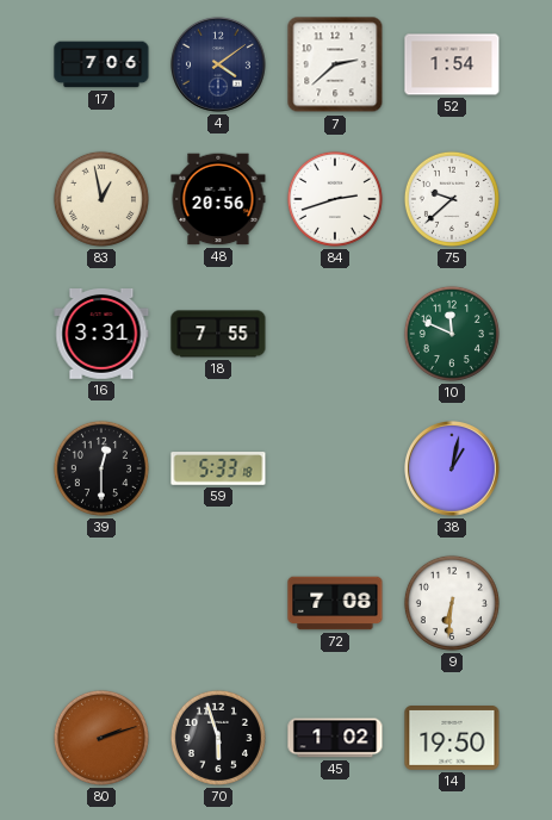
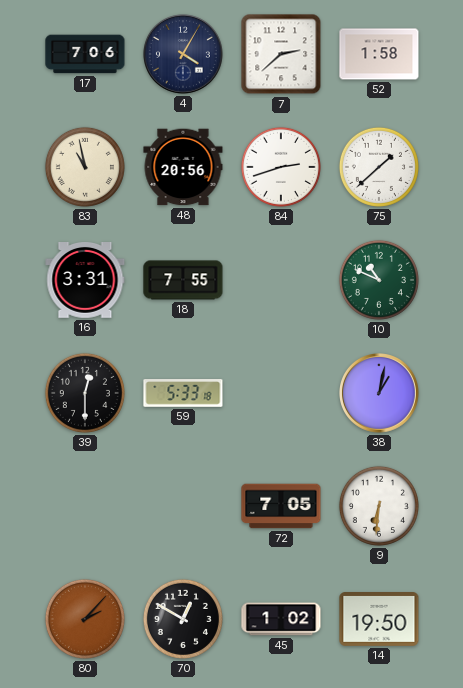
4: 4:09 -> 4:05 (184, 55)
52: 1:54 -> 1:58 (379, 54)
83: 12:58 -> 10:58 (85, 167)
75: 9:38 -> 1:38 (379, 167)
10: 11:49 -> 10:49 (379, 280)
72: 7:08 -> 7:05 (281, 506)
80: 2:12 -> 2:07 (85, 619)
70: 5:57 -> 12:50 (183, 619)
